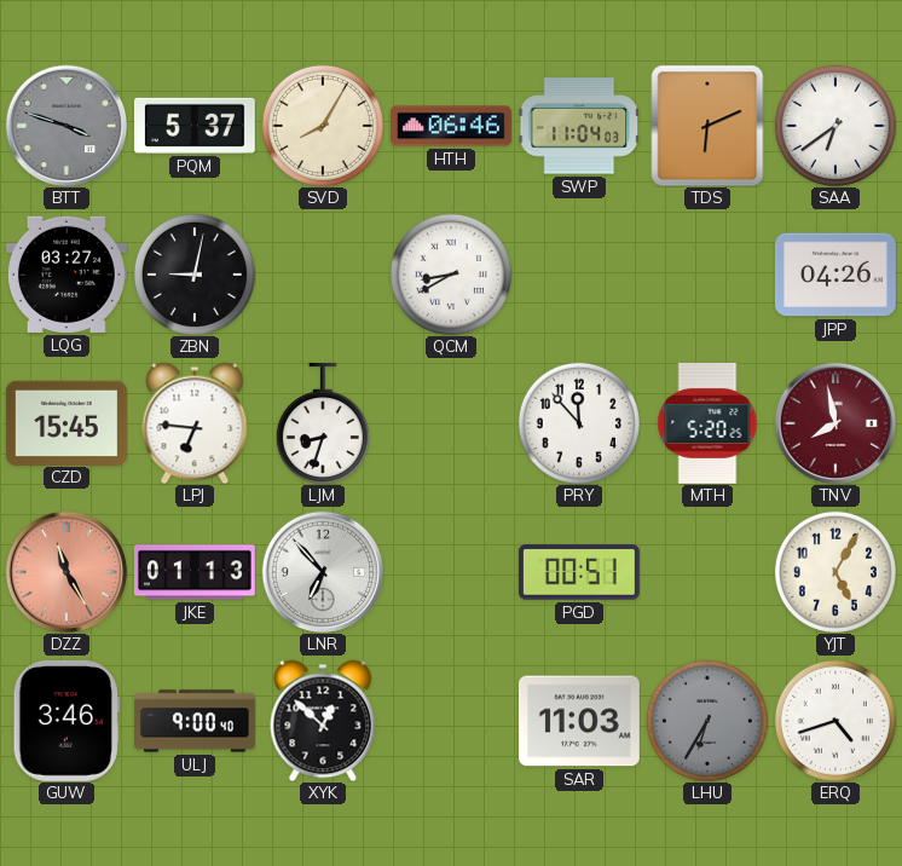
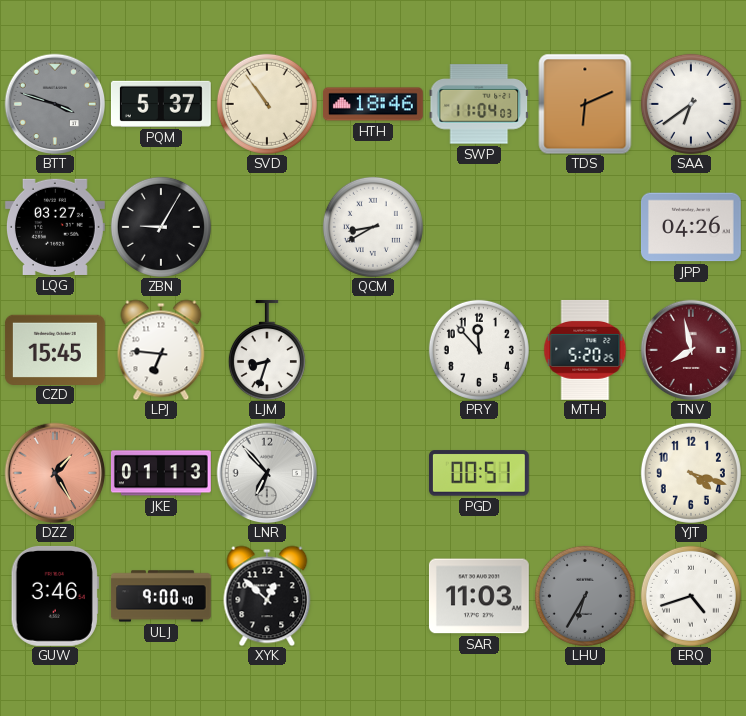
SVD: 8:05 -> 10:54 (267, 104)
HTH: 06:46 -> 18:46 (374, 104)
ZBN: 9:02 -> 9:05 (161, 227)
DZZ: 11:25 -> 1:25 (55, 473)
YJT: 5:05 -> 4:18 (691, 473)
